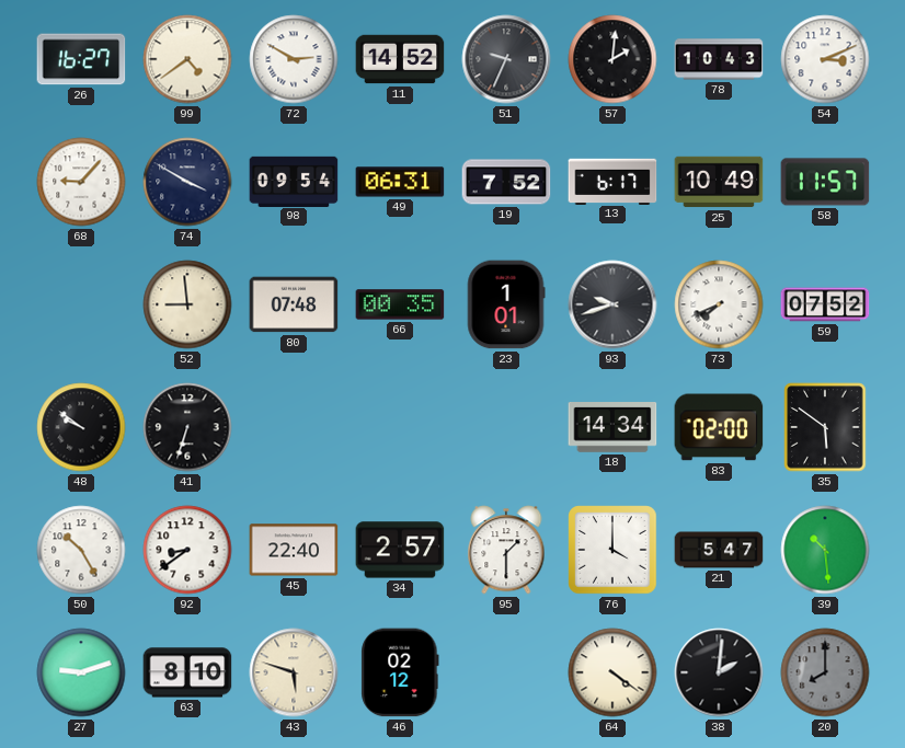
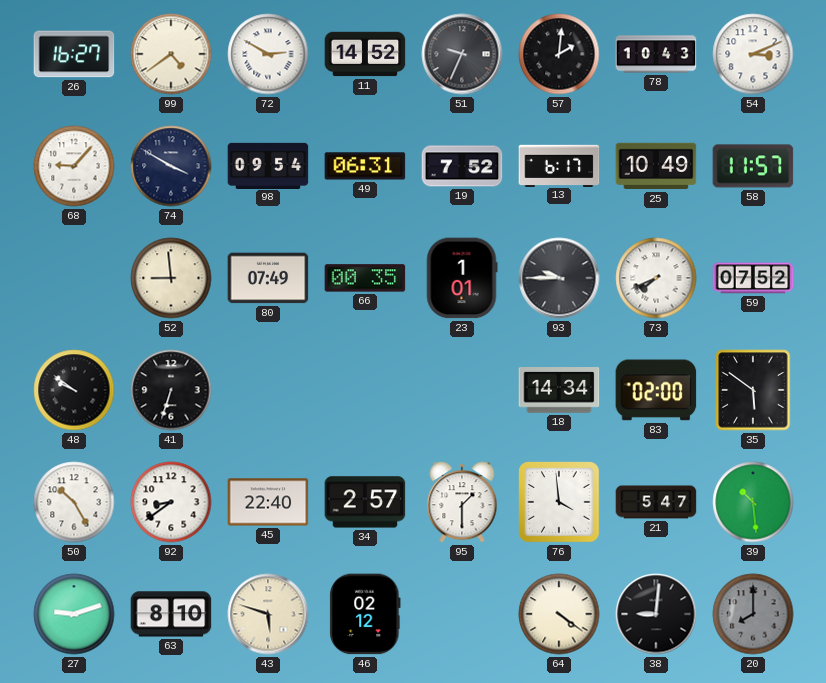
80: 07:48 -> 07:49 (268, 278)
93: 9:42 -> 9:45 (559, 278)
76: 4:00 -> 3:59 (559, 502)
38: 2:01 -> 9:01 (656, 614)
